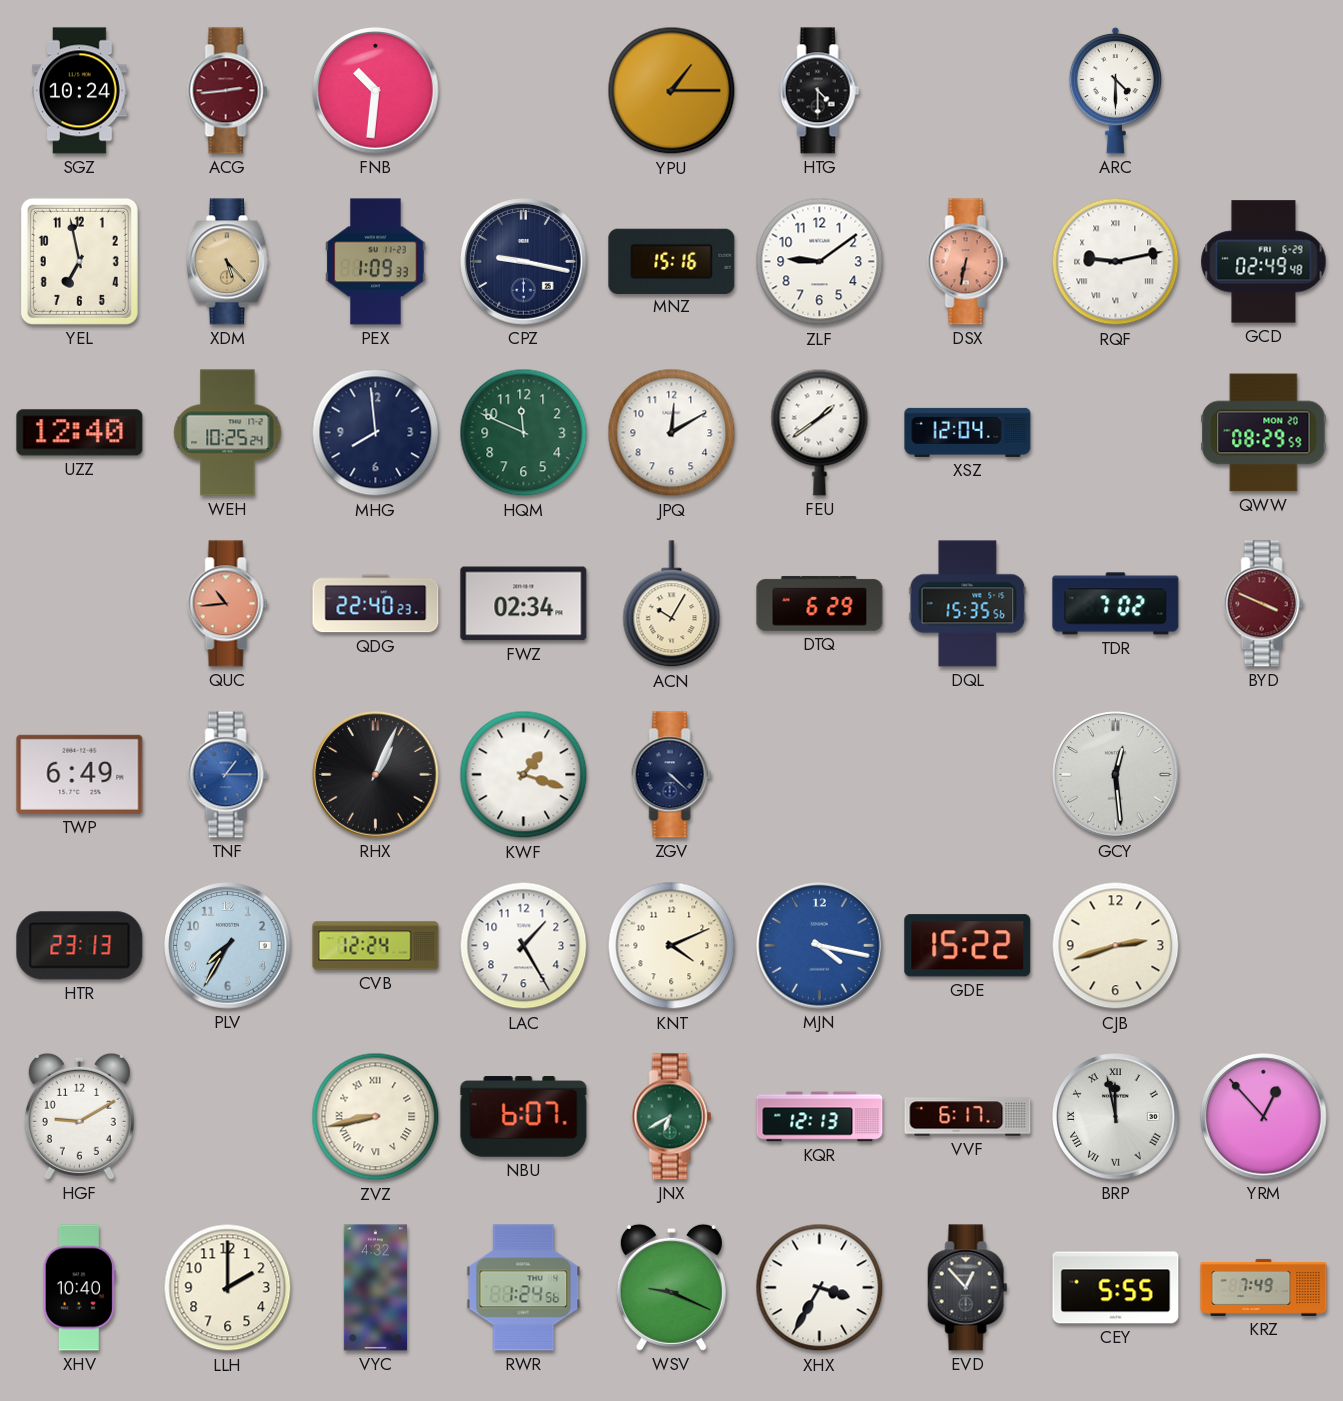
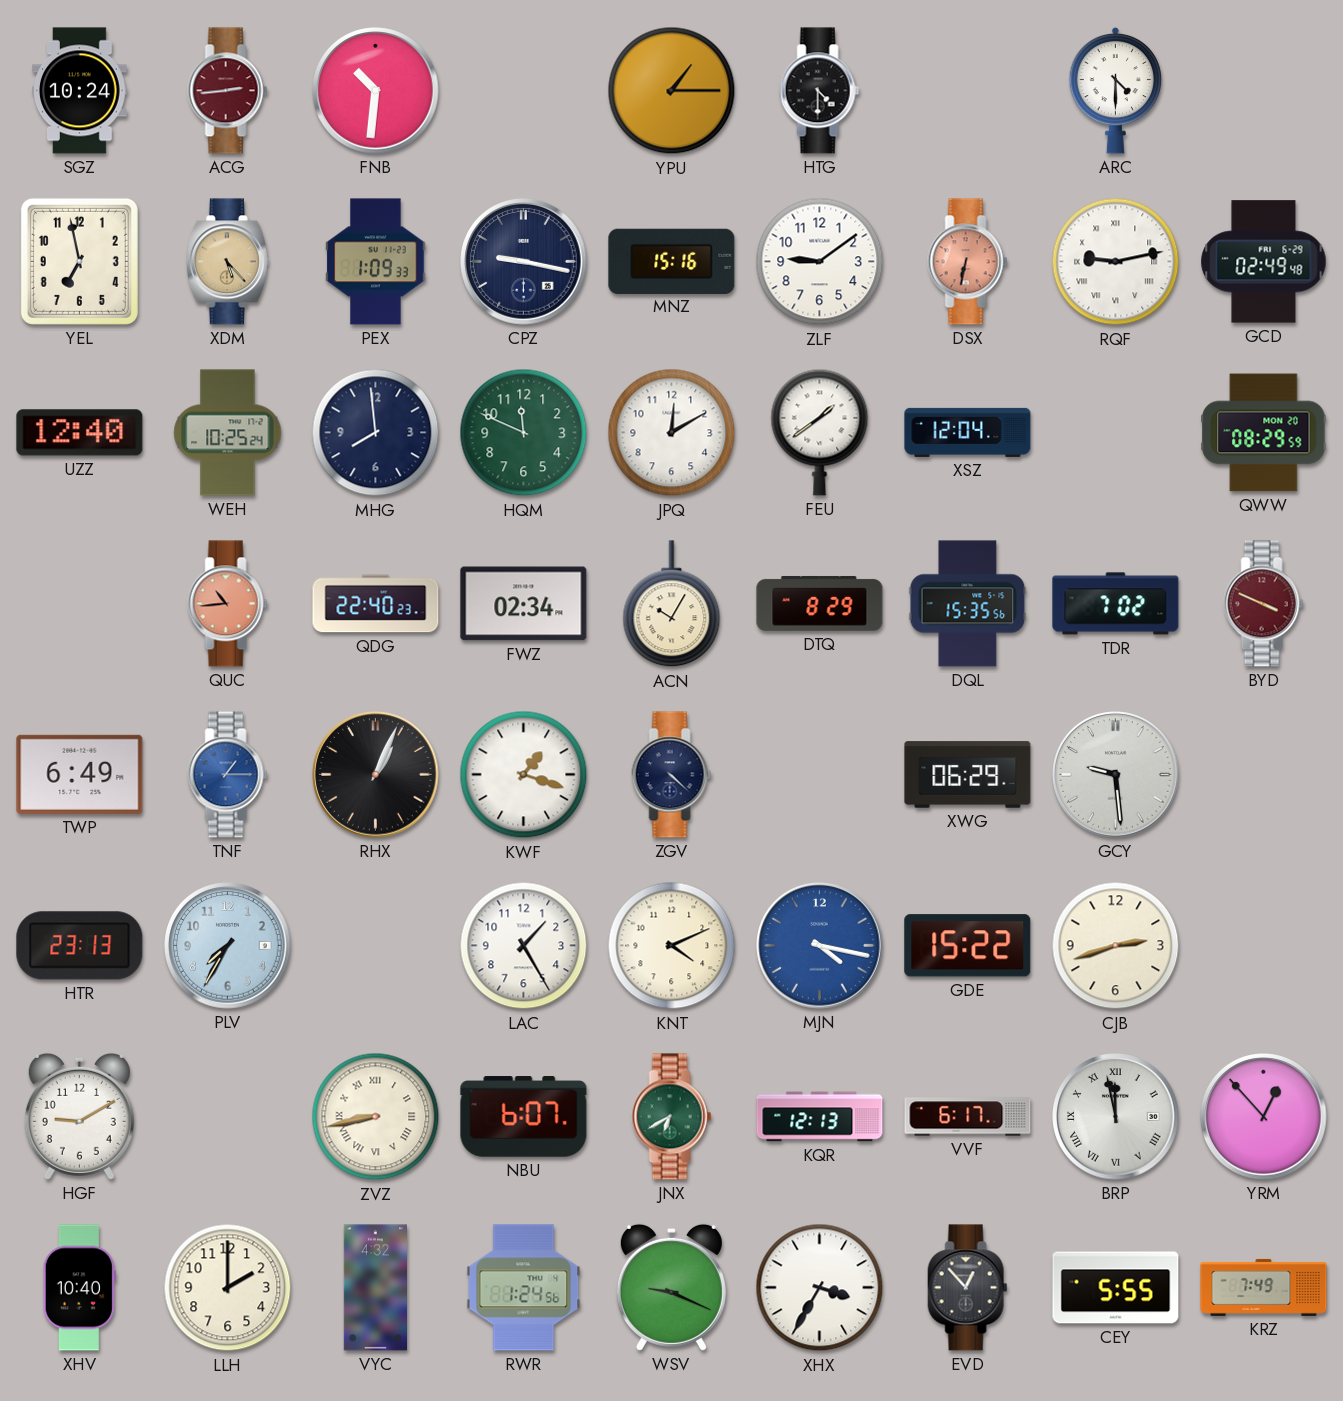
DTQ: 6:29 -> 8:29 (820, 603)
XWG: none -> 06:29 (968, 775)
GCY: 12:29 -> 9:29 (1116, 775)
CVB: 12:24 -> none (376, 946)
